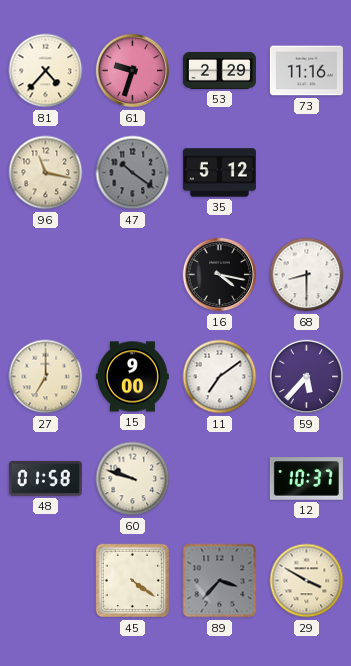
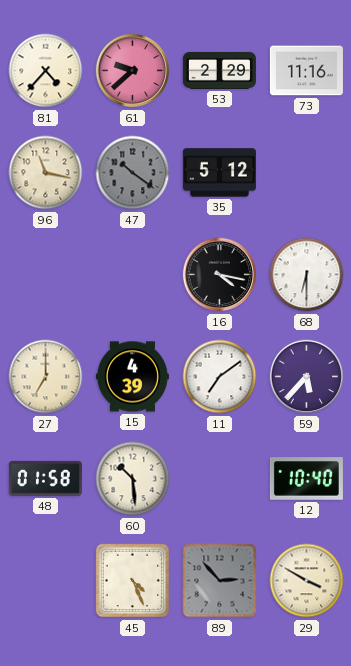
61: 9:33 -> 9:38 (133, 71)
68: 8:30 -> 6:30 (307, 275)
15: 9:00 -> 4:39 (132, 377)
60: 9:48 -> 10:29 (133, 479)
12: 10:37 -> 10:40 (306, 479)
45: 4:21 -> 4:26 (133, 581)
89: 3:37 -> 2:53 (220, 581)
